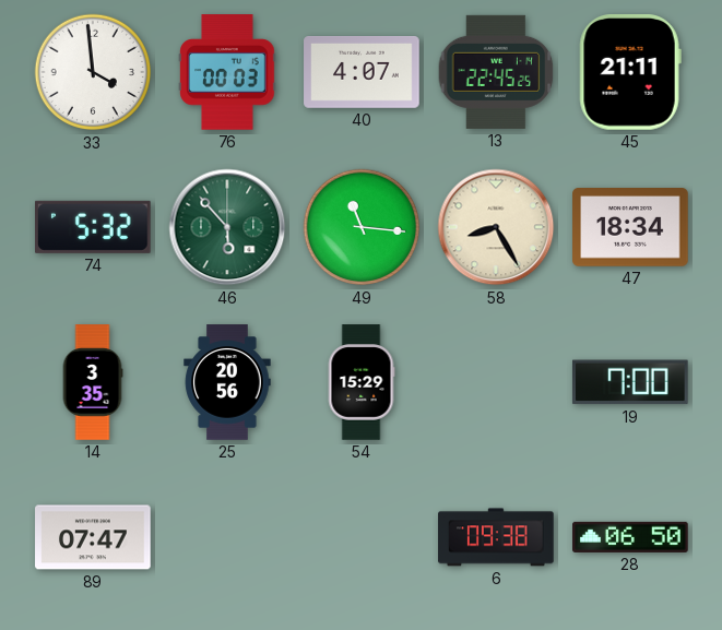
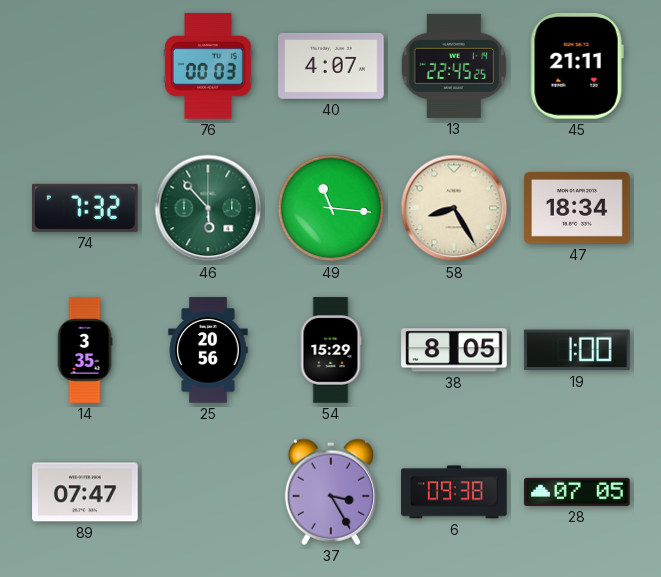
33: 3:59 -> none (93, 72)
74: 5:32 -> 7:32 (86, 208)
38: none -> 8:05 (454, 350)
19: 7:00 -> 1:00 (577, 350)
37: none -> 3:25 (330, 492)
28: 06:50 -> 07:05 (577, 492)
